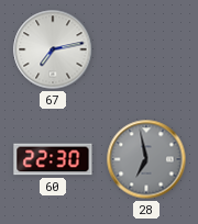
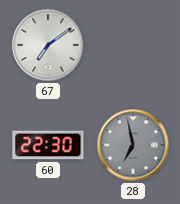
67: 7:13 -> 7:09 (48, 45)
